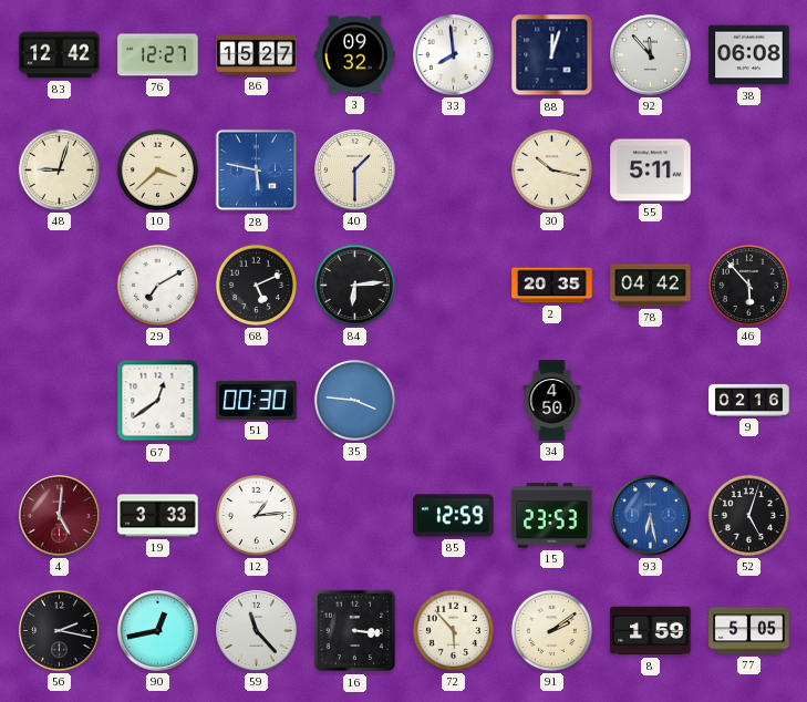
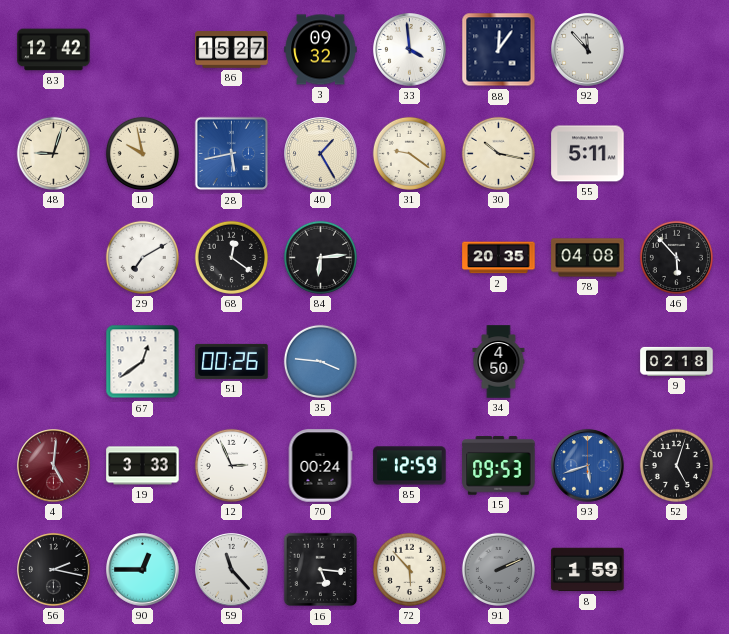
76: 12:27 -> none (158, 55)
33: 7:59 -> 3:59 (410, 50)
88: 12:03 -> 12:06 (499, 50)
38: 06:08 -> none (749, 55)
10: 3:38 -> 9:58 (142, 153)
28: 5:47 -> 5:43 (232, 154)
40: 1:30 -> 1:25 (321, 154)
31: none -> 9:21 (409, 153)
68: 5:11 -> 12:21 (231, 257)
78: 04:42 -> 04:08 (588, 258)
51: 00:30 -> 00:26 (232, 361)
9: 02:16 -> 02:18 (677, 361)
12: 1:14 -> 2:56 (231, 465)
70: none -> 00:24 (320, 466)
15: 23:53 -> 09:53 (499, 466)
93: 6:28 -> 5:42 (588, 466)
90: 12:43 -> 12:45 (143, 570)
16: 3:16 -> 5:16 (321, 570)
91: 2:09 -> 2:11 (498, 569)
91 dial: cream -> grey (498, 569)
77: 5:05 -> none (749, 631)
